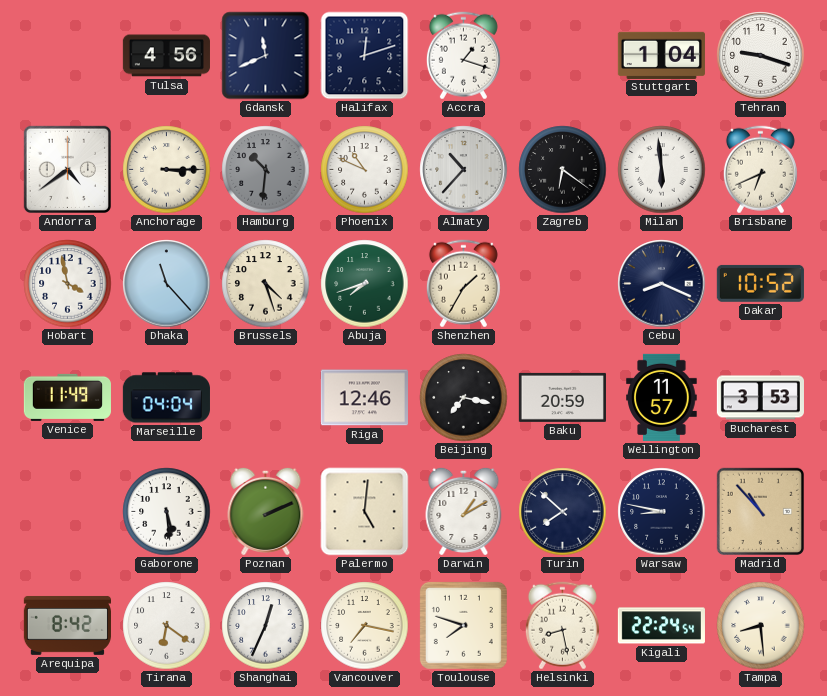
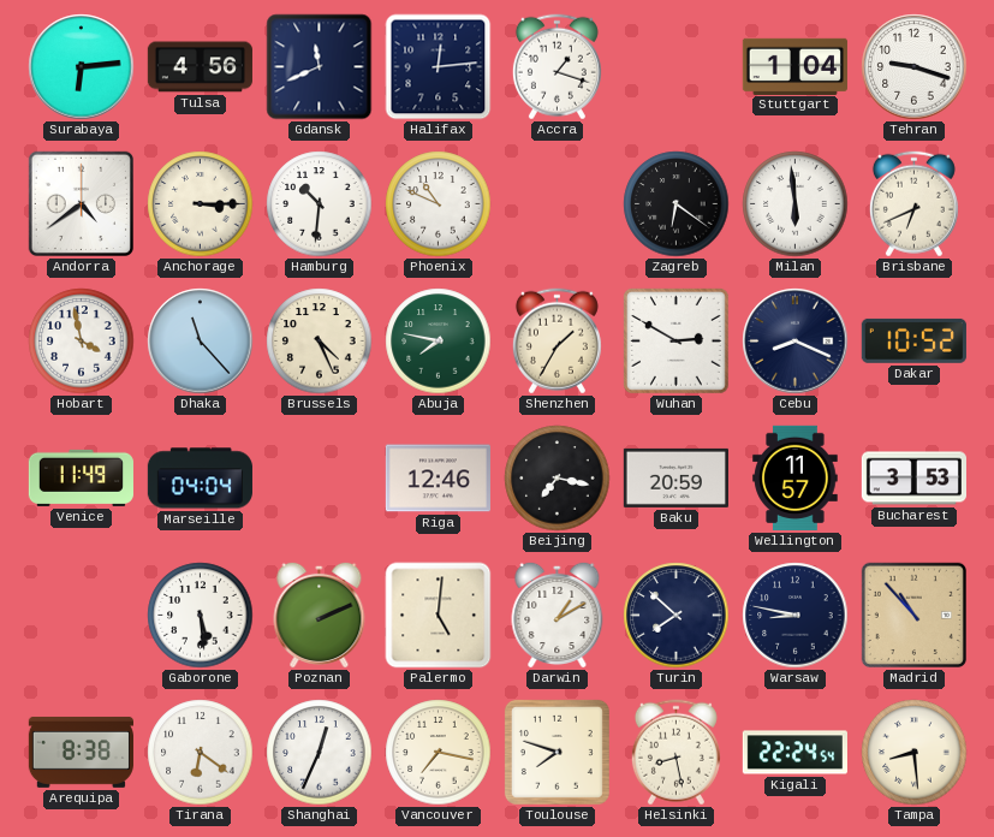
Surabaya: none -> 6:14 (82, 67)
Halifax: 12:12 -> 12:14 (439, 67)
Hamburg dial: grey -> white (320, 204)
Almaty: 10:37 -> none (464, 170)
Brussels: 4:27 -> 4:26 (320, 342)
Abuja: 7:42 -> 7:47 (439, 342)
Wuhan: none -> 2:50 (675, 340)
Arequipa: 8:42 -> 8:38 (81, 752)
